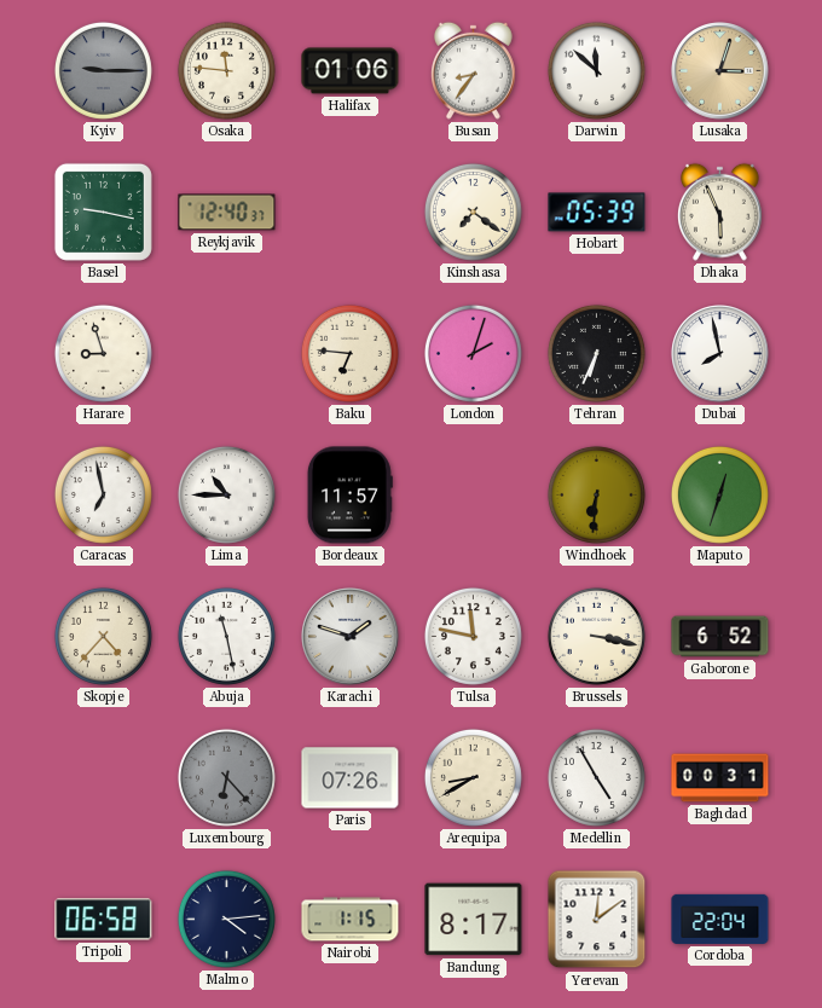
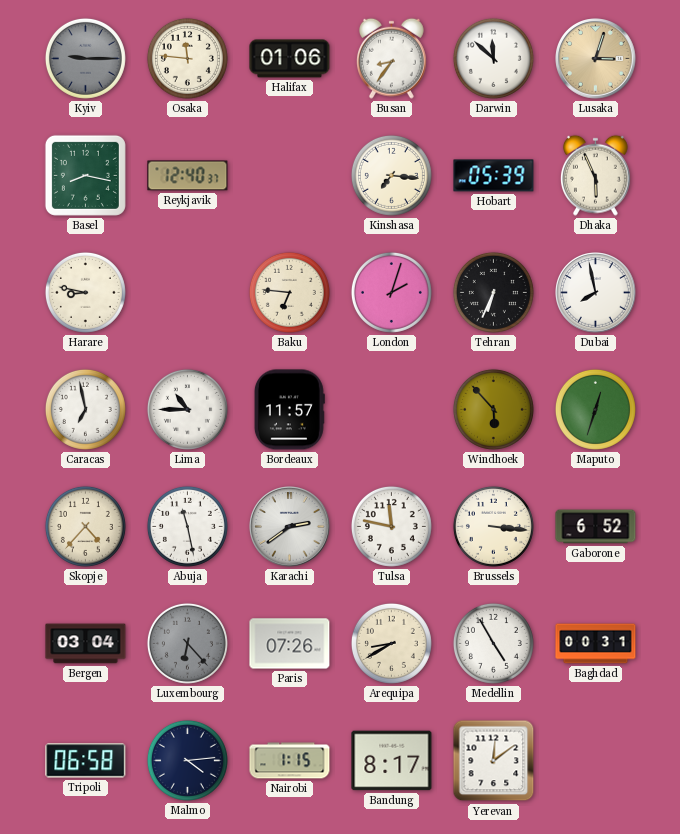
Basel: 9:17 -> 8:17 (85, 175)
Kinshasa: 7:21 -> 7:16 (391, 175)
Harare: 8:57 -> 8:47 (85, 292)
Windhoek: 6:31 -> 5:53 (493, 409)
Karachi: 1:48 -> 2:39 (290, 527)
Brussels: 3:17 -> 3:16 (493, 526)
Bergen: none -> 03:04 (86, 644)
Cordoba: 22:04 -> none (720, 919)
